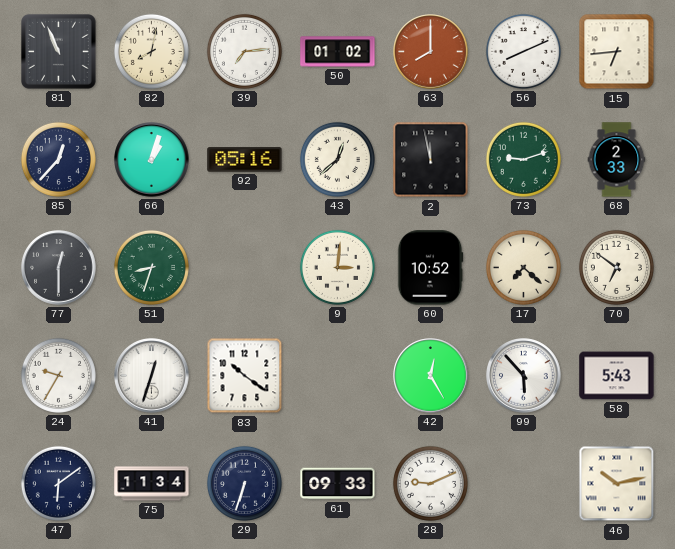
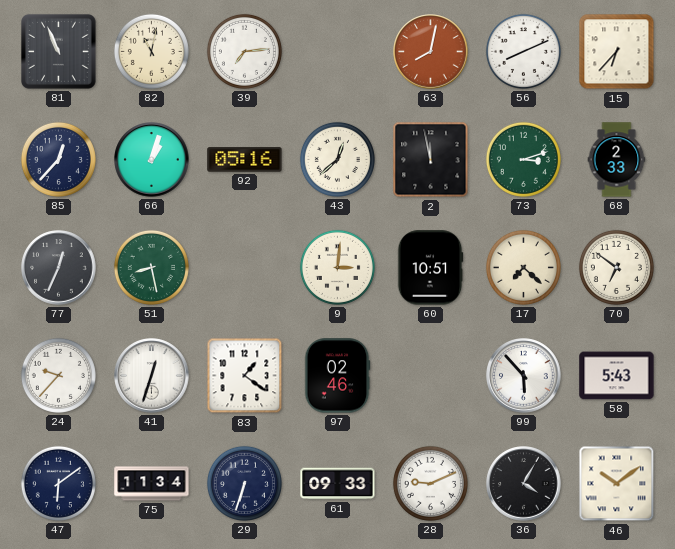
82: 8:02 -> 11:02 (151, 51)
50: 01:02 -> none (338, 52)
63: 8:00 -> 8:02 (431, 52)
15: 6:44 -> 6:37 (617, 52)
73: 9:12 -> 3:12 (523, 159)
77: 12:30 -> 12:34 (59, 268)
51: 8:33 -> 8:28 (151, 267)
60: 10:52 -> 10:51 (430, 268)
24: 9:35 -> 9:37 (58, 375)
83: 10:21 -> 1:21 (245, 376)
97: none -> 02:46 (337, 376)
42: 12:25 -> none (431, 376)
36: none -> 4:05 (524, 484)
46: 10:13 -> 10:09 (617, 484)
